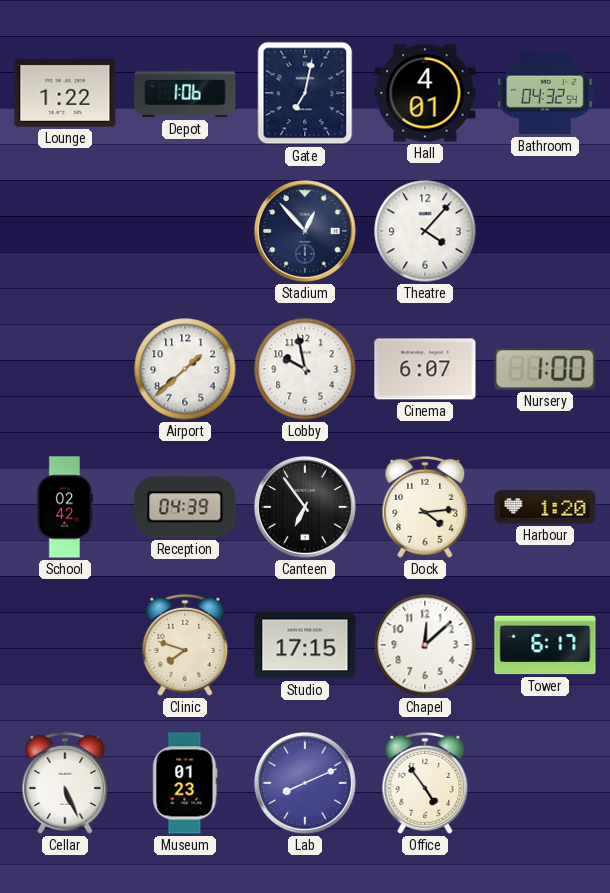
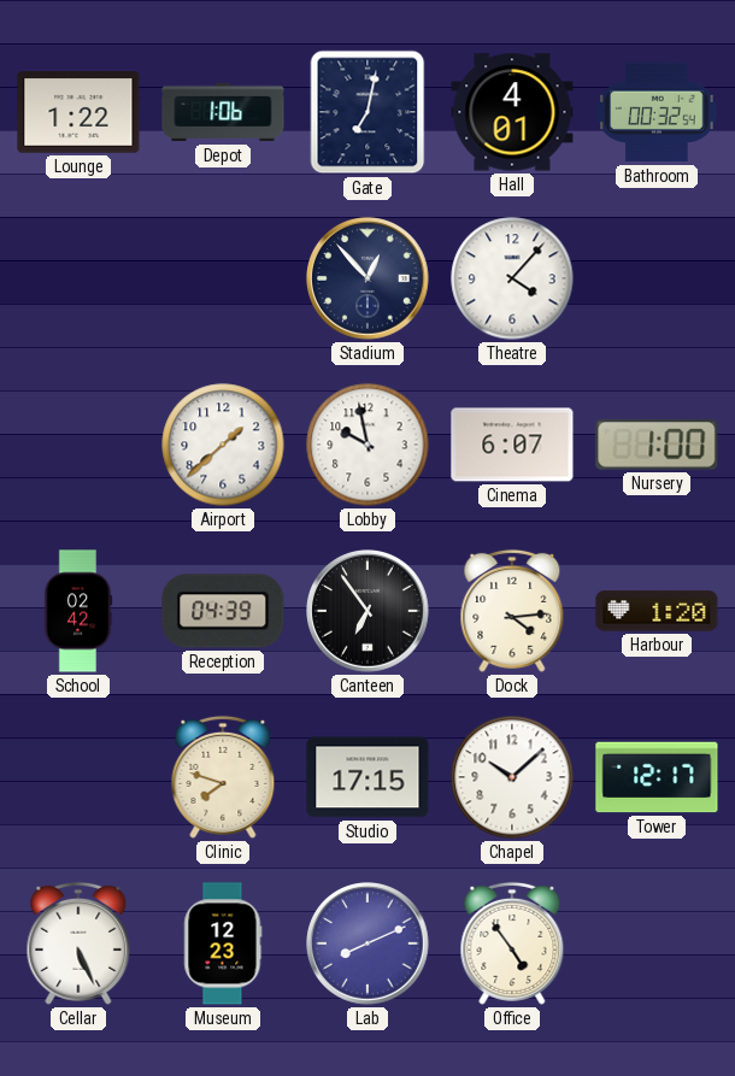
Bathroom: 04:32 -> 00:32 (657, 112)
Chapel: 12:08 -> 10:08 (512, 777)
Tower: 6:17 -> 12:17 (657, 777)
Museum: 01:23 -> 12:23 (223, 943)
